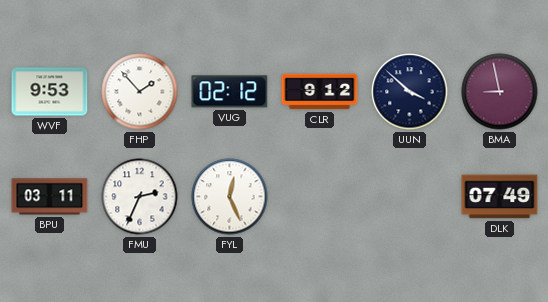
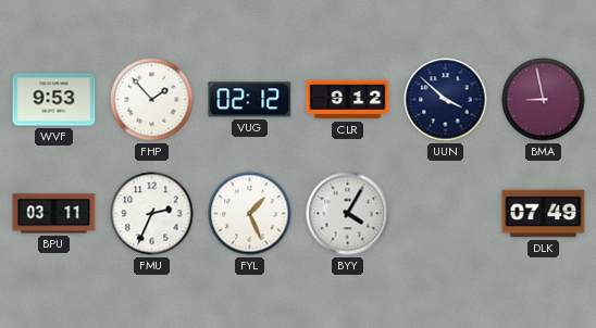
FYL: 12:26 -> 1:26 (250, 214)
BYY: none -> 4:05 (348, 214)
